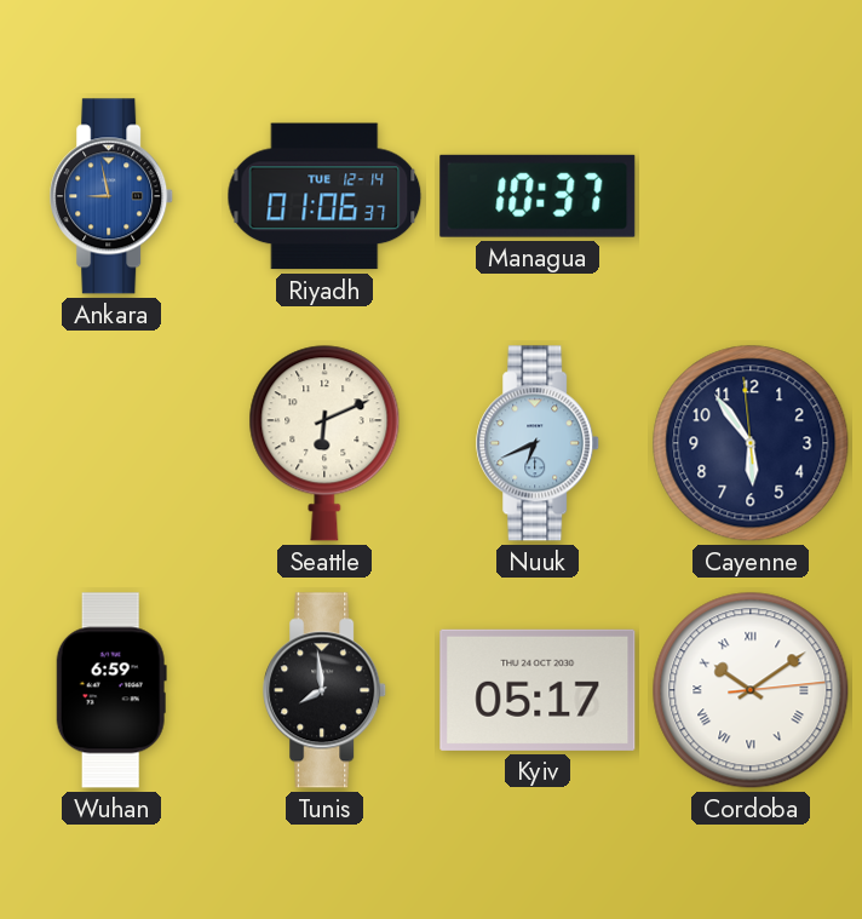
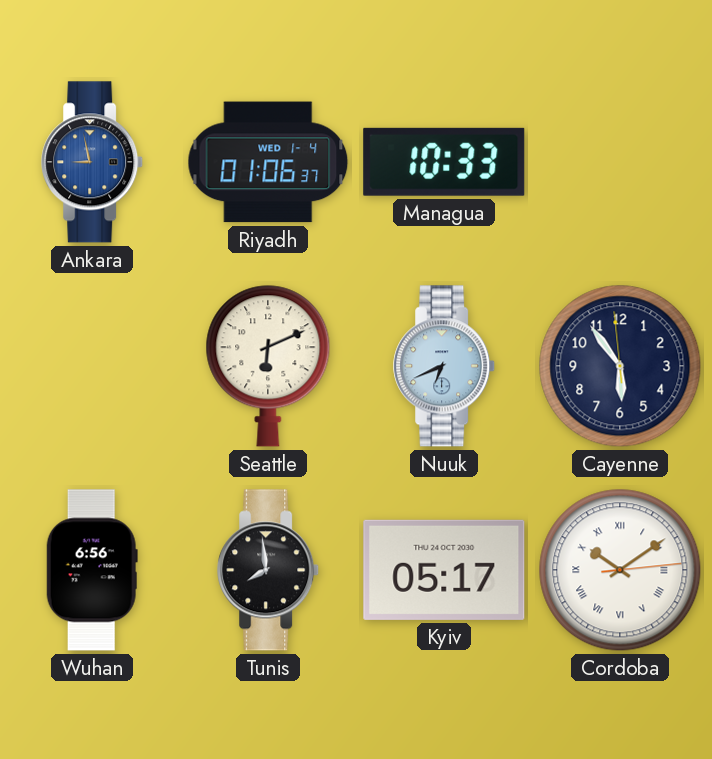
Riyadh date: TUE 12-14 -> WED 1-4 (268, 162)
Managua: 10:37 -> 10:33 (444, 162)
Wuhan: 6:59 -> 6:56 (92, 570)
